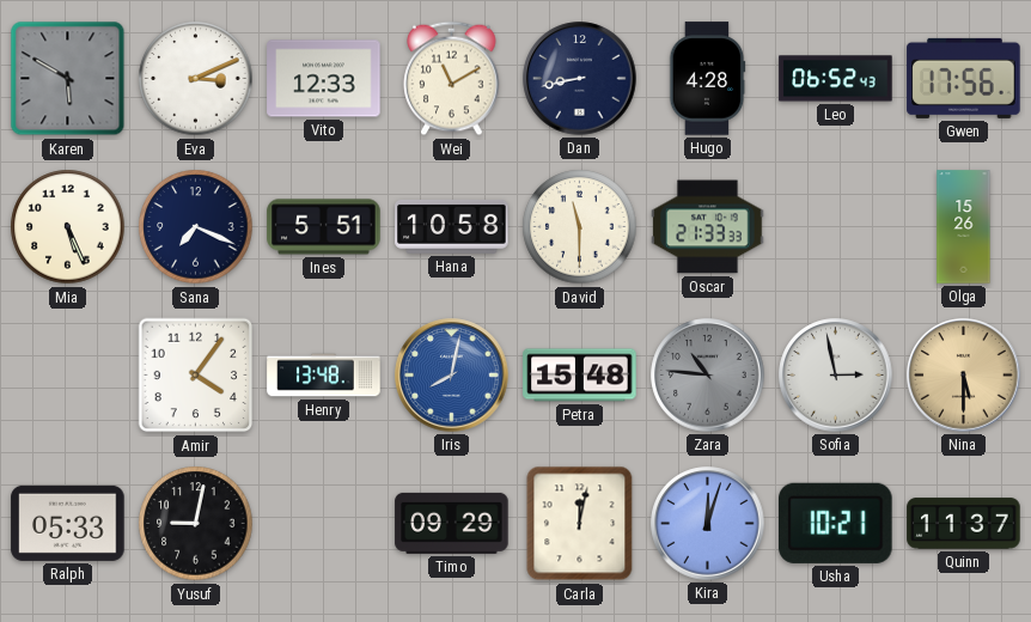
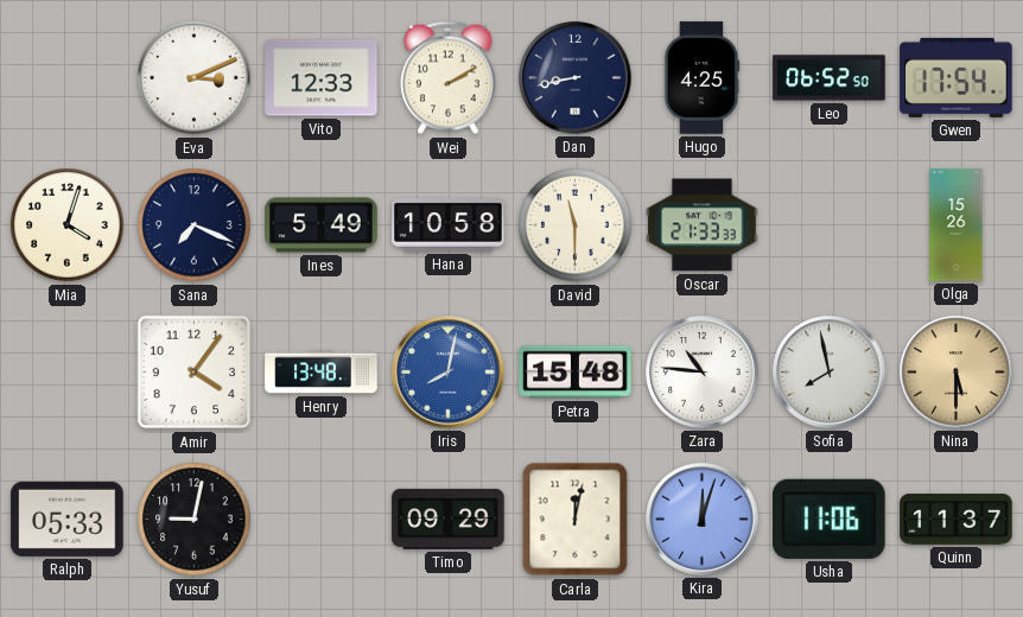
Karen: 5:50 -> none (68, 79)
Wei: 11:10 -> 2:10 (449, 78)
Hugo: 4:28 -> 4:25 (701, 78)
Leo: 06:52:43 -> 06:52:50 (830, 78)
Gwen: 17:56 -> 17:54 (957, 77)
Mia: 5:26 -> 4:03 (68, 225)
Ines: 5:51 -> 5:49 (322, 225)
Zara dial: grey -> white (703, 373)
Sofia: 2:58 -> 7:58 (830, 373)
Usha: 10:21 -> 11:06 (830, 519)
